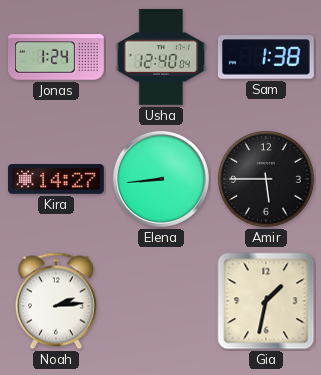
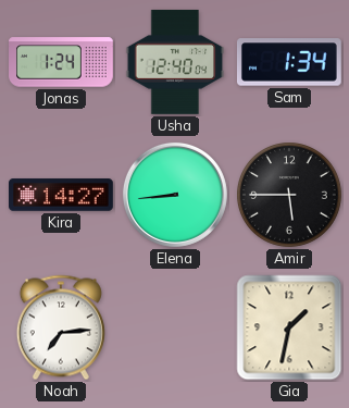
Sam: 1:38 -> 1:34 (289, 62)
Noah: 2:14 -> 7:14 (61, 327)
